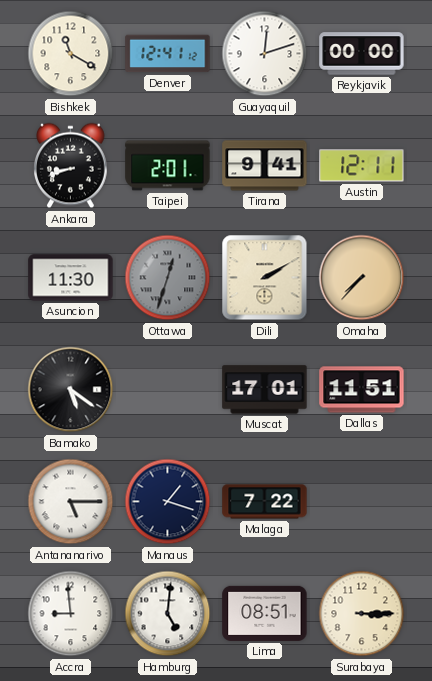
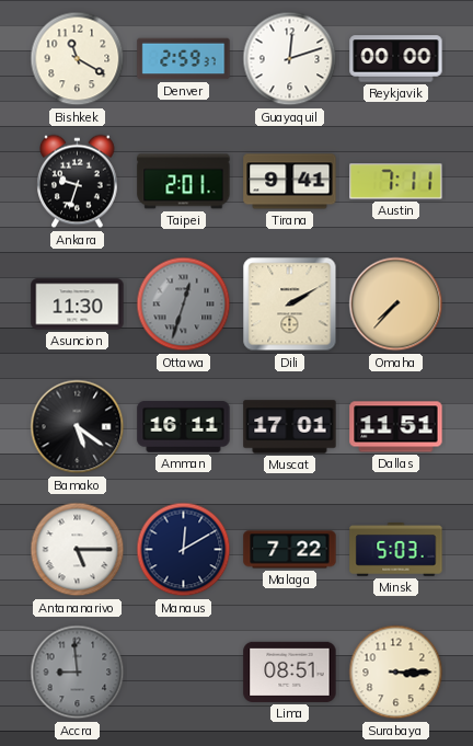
Denver: 12:41 -> 2:59 (184, 59)
Ankara: 8:42 -> 9:33 (78, 182)
Austin: 12:11 -> 7:11 (396, 182)
Amman: none -> 16:11 (184, 427)
Manaus: 1:18 -> 12:10 (184, 550)
Minsk: none -> 5:03 (396, 550)
Accra dial: white -> grey (78, 673)
Hamburg: 5:01 -> none (168, 614)
